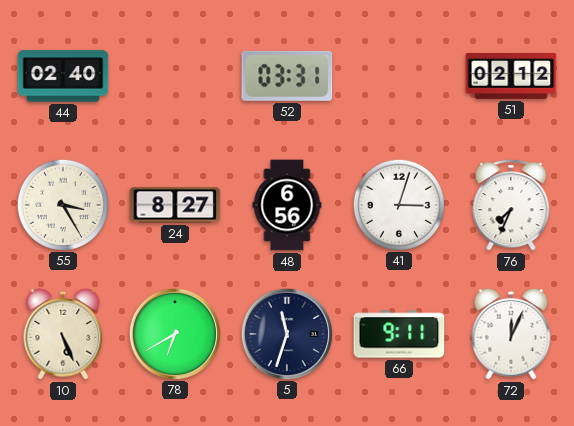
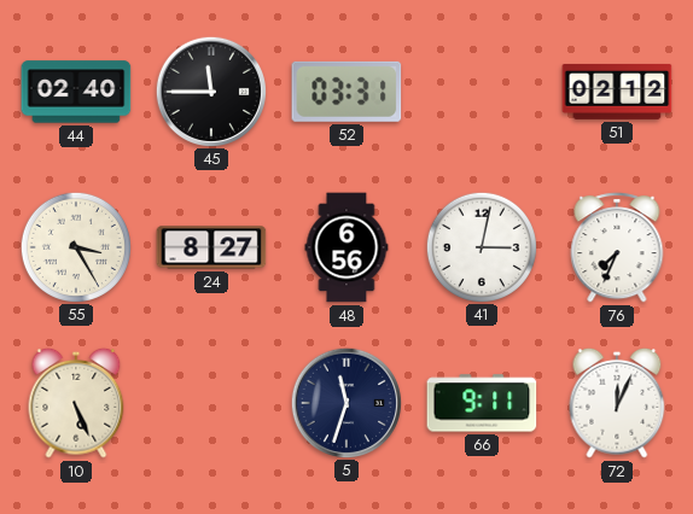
45: none -> 11:45 (210, 90)
41: 3:03 -> 3:02 (481, 246)
78: 6:40 -> none (174, 333)
